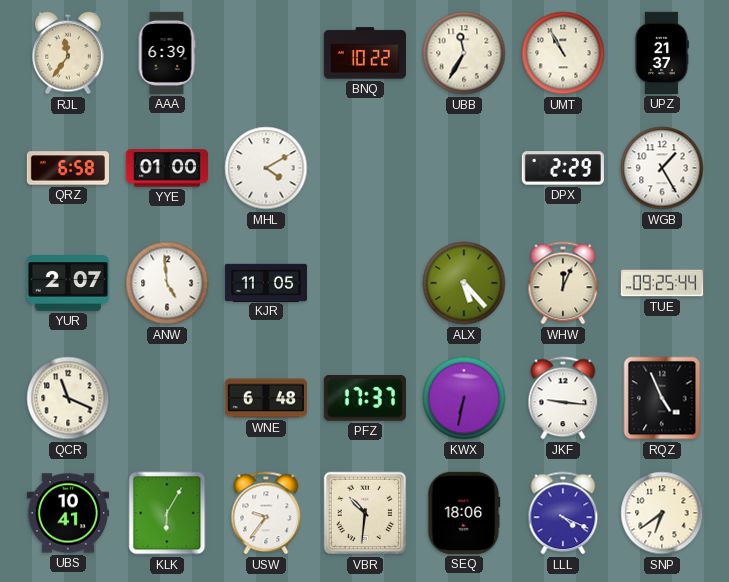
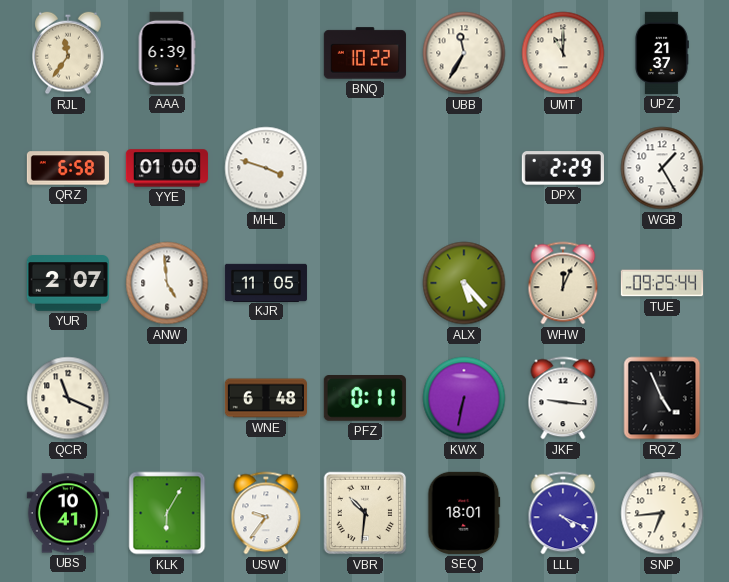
UMT: 10:55 -> 11:00 (563, 53)
MHL: 4:10 -> 3:48 (266, 168)
PFZ: 17:37 -> 0:11 (365, 399)
SEQ: 18:06 -> 18:01 (464, 513)
SNP: 6:39 -> 6:44 (662, 513)
